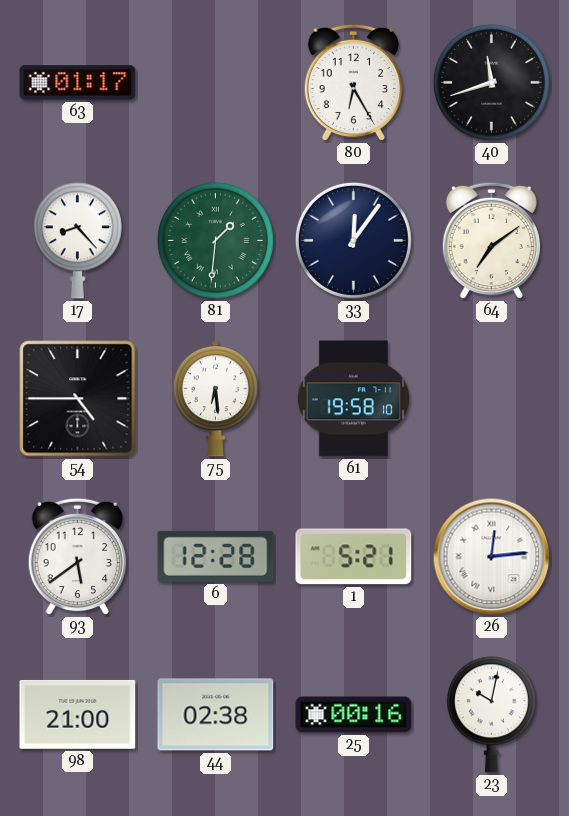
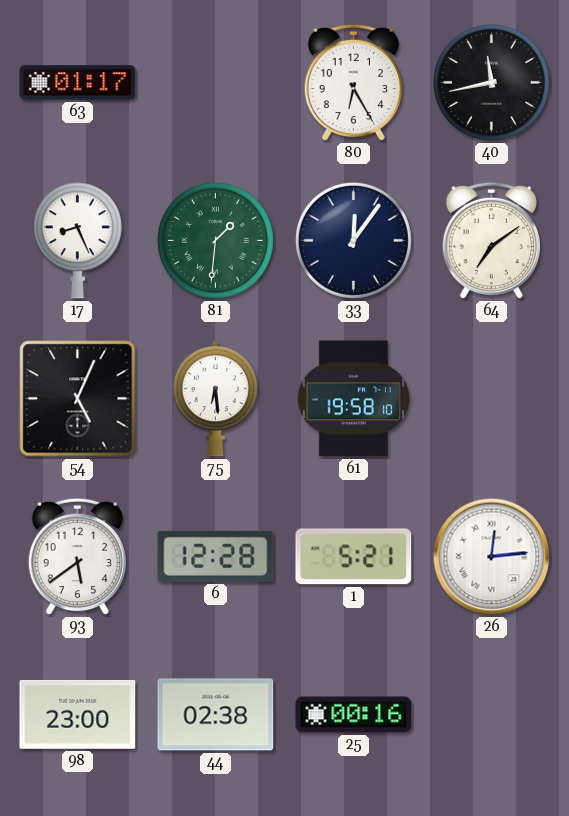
40: 11:42 -> 11:43 (491, 82)
17: 8:23 -> 8:26 (77, 241)
54: 4:45 -> 5:04 (78, 399)
98: 21:00 -> 23:00 (78, 714)
23: 10:02 -> none (491, 715)
